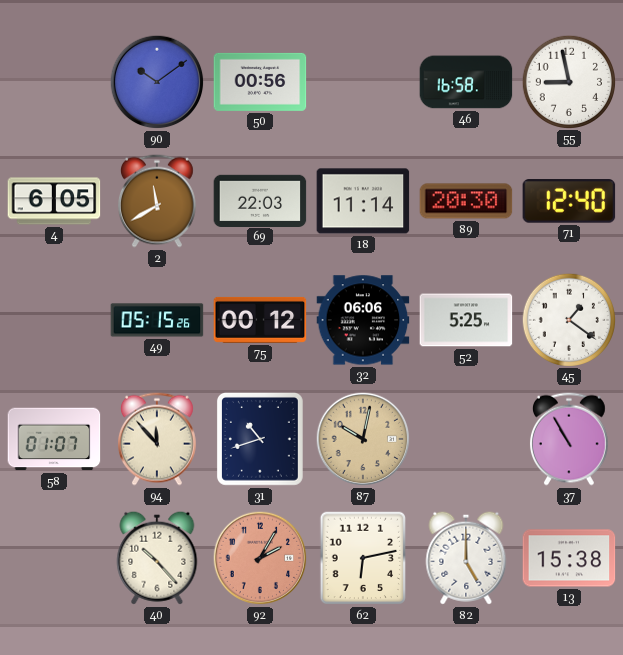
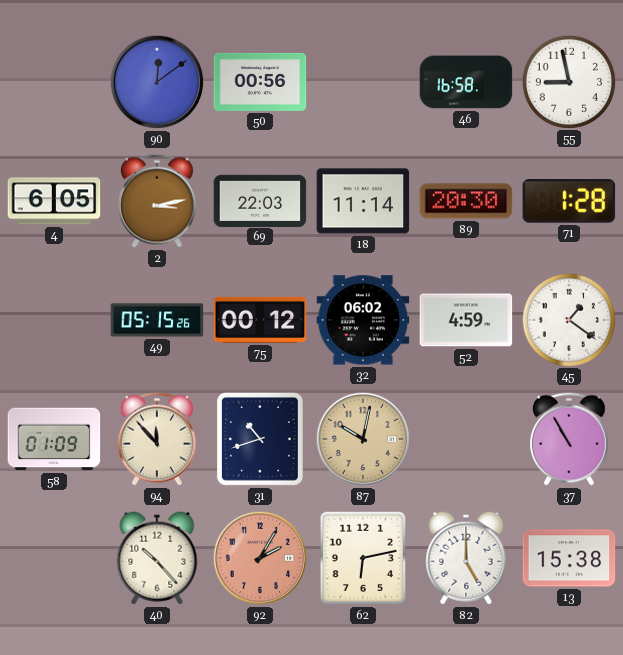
90: 10:09 -> 12:09 (157, 82)
2: 11:40 -> 3:13 (157, 201)
71: 12:40 -> 1:28 (569, 201)
32: 06:06 -> 06:02 (363, 320)
52: 5:25 -> 4:59 (466, 320)
58: 01:07 -> 01:09 (54, 439)
